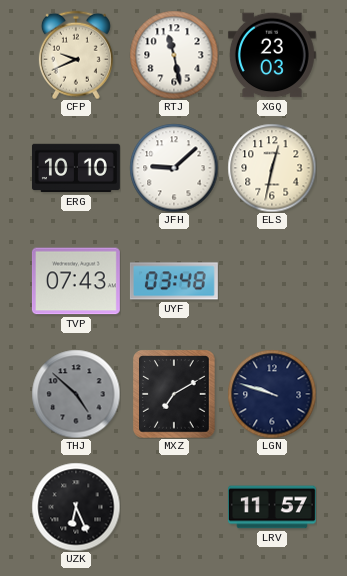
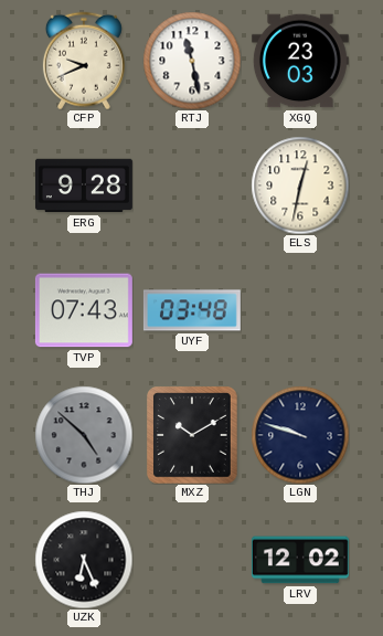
ERG: 10:10 -> 9:28 (84, 185)
JFH: 9:08 -> none (174, 168)
MXZ: 7:10 -> 10:10 (192, 435)
LRV: 11:57 -> 12:02 (300, 560)
